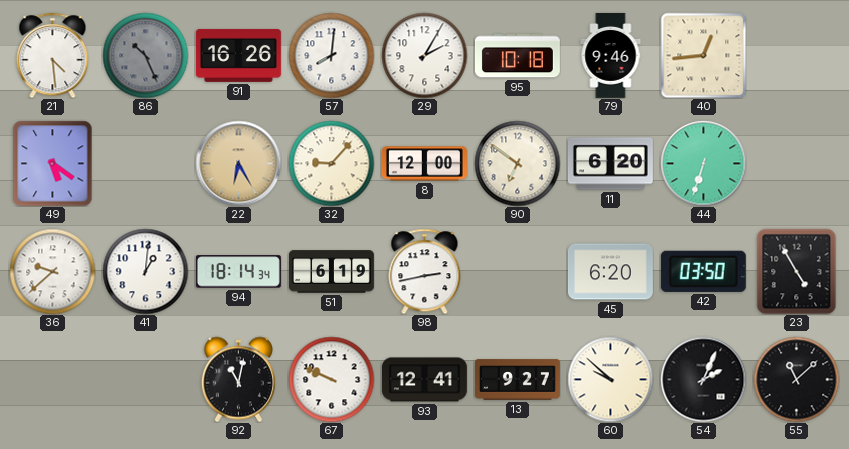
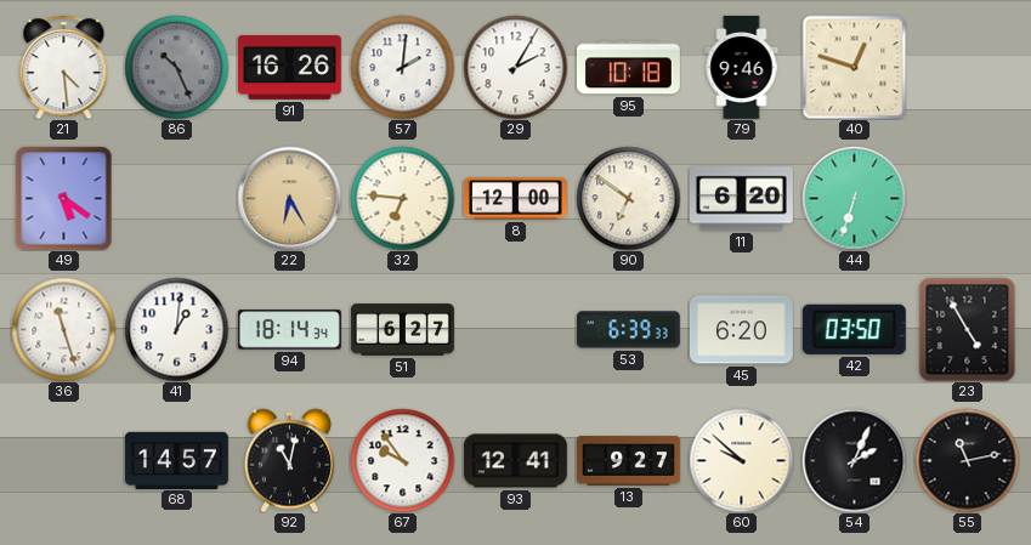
57: 8:01 -> 2:01 (402, 67)
40: 12:44 -> 12:48 (854, 67)
32: 9:07 -> 6:46 (402, 198)
36: 9:38 -> 11:27 (63, 329)
51: 6:19 -> 6:27 (403, 330)
98: 2:43 -> none (425, 271)
53: none -> 6:39 (628, 330)
68: none -> 14:57 (176, 460)
67: 9:49 -> 9:54 (402, 460)
55: 11:08 -> 11:13 (967, 460)
